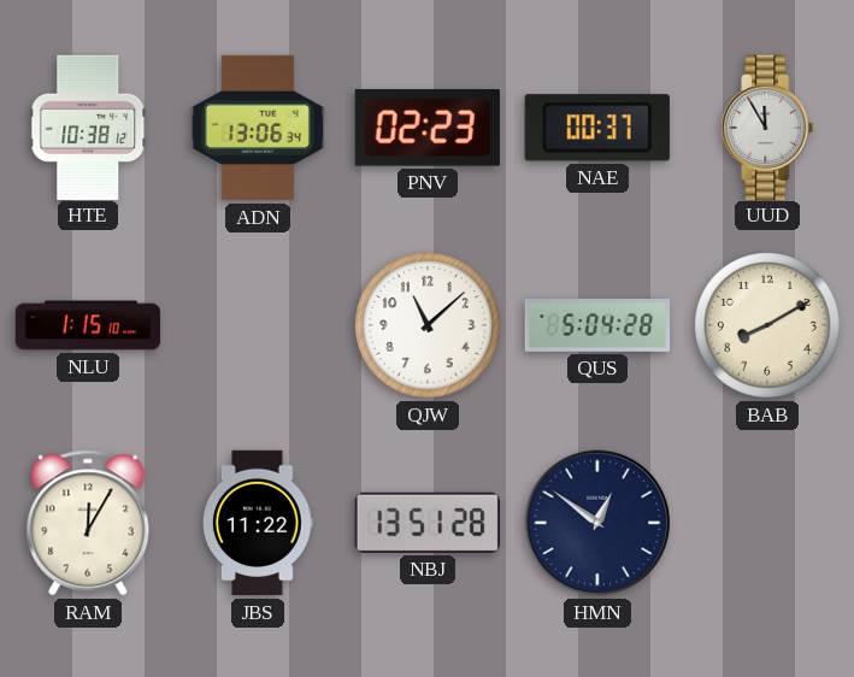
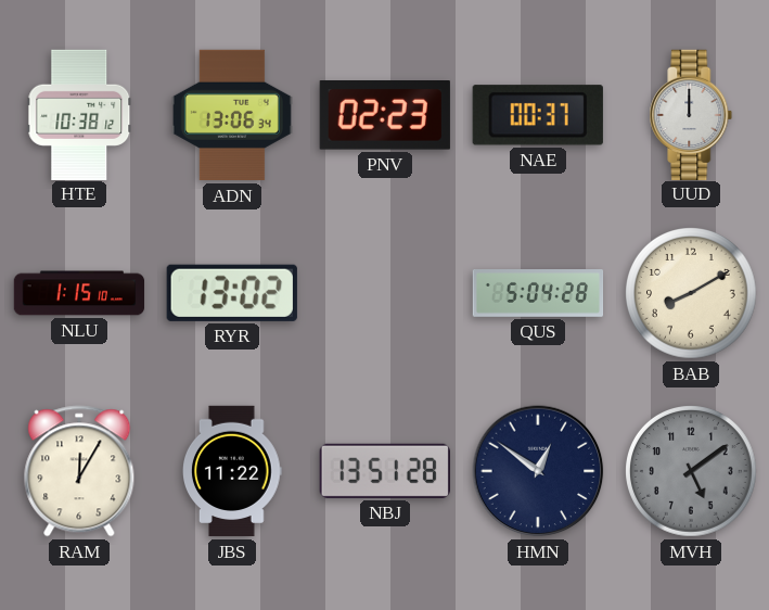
UUD: 11:55 -> 12:00 (691, 114)
RYR: none -> 13:02 (232, 293)
QJW: 11:08 -> none (429, 326)
MVH: none -> 5:09 (692, 472)
